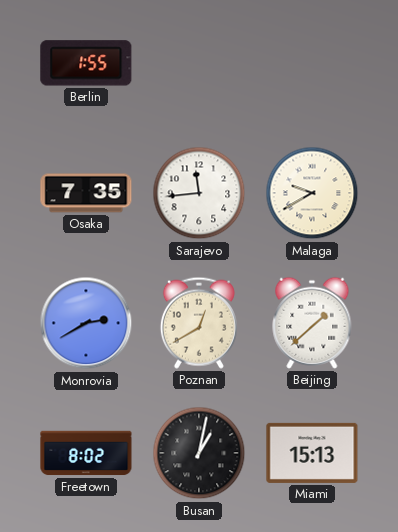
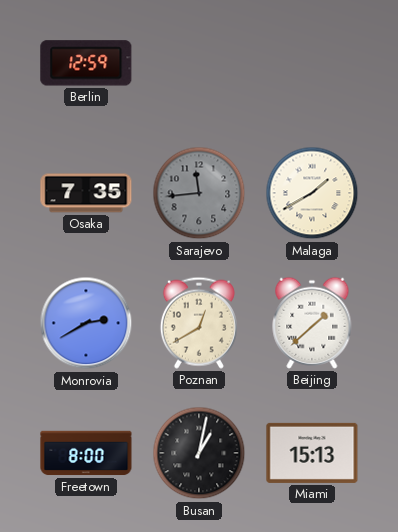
Berlin: 1:55 -> 12:59 (86, 63)
Sarajevo dial: white -> grey (199, 193)
Malaga: 9:40 -> 1:40 (312, 193)
Freetown: 8:02 -> 8:00 (86, 453)
